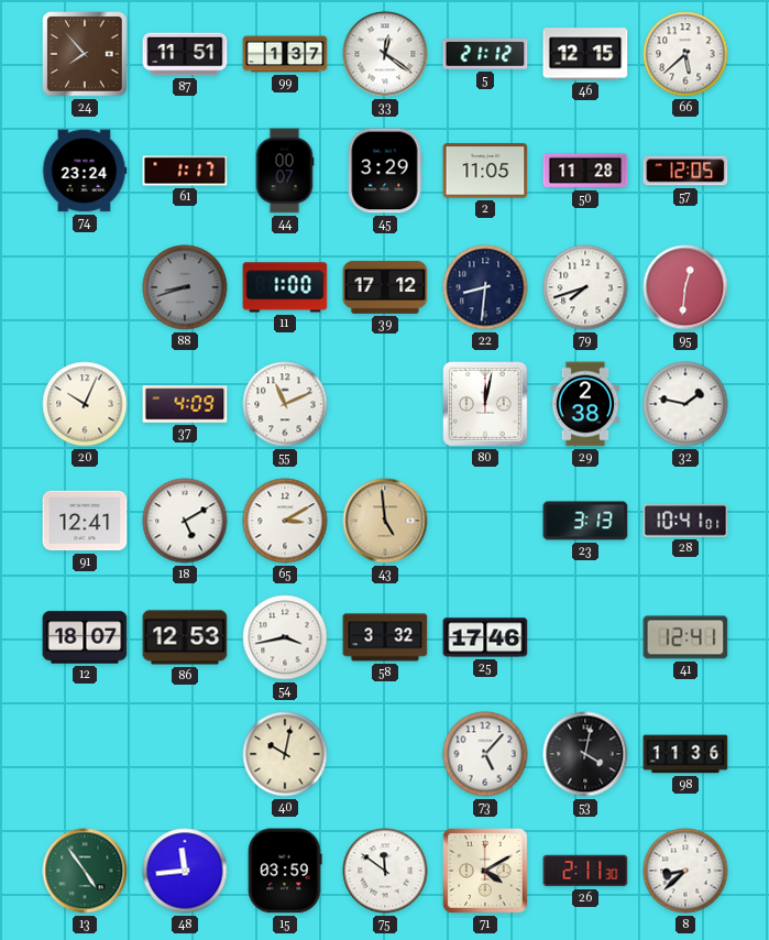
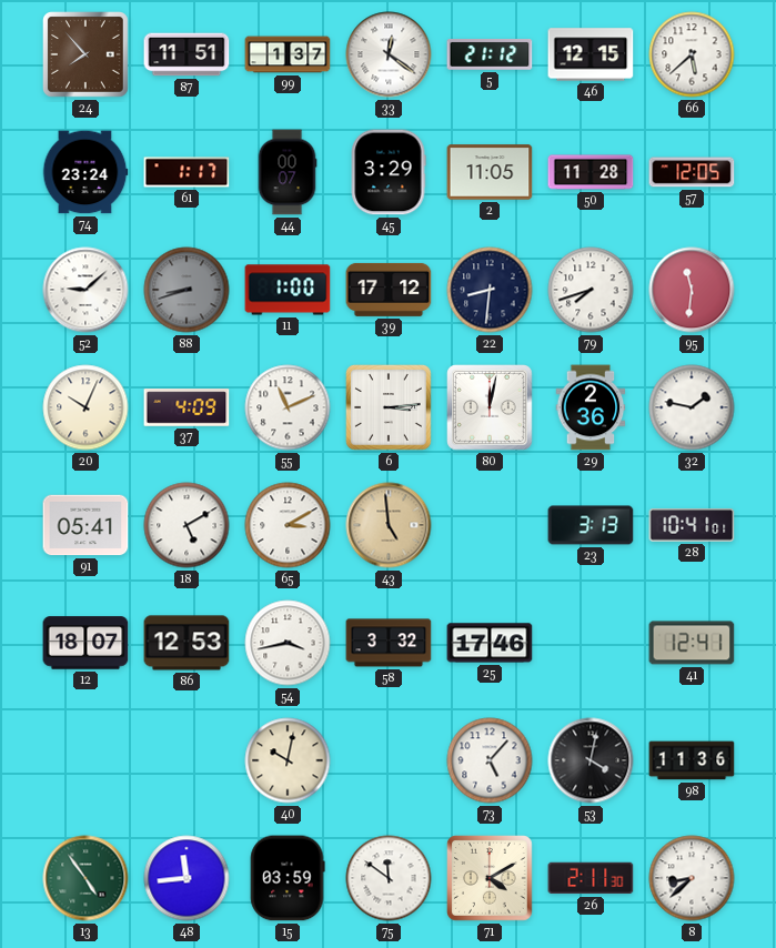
52: none -> 9:08 (85, 290)
95: 12:31 -> 11:31 (692, 290)
6: none -> 3:14 (390, 409)
29: 2:38 -> 2:36 (591, 407)
91: 12:41 -> 05:41 (85, 525)
